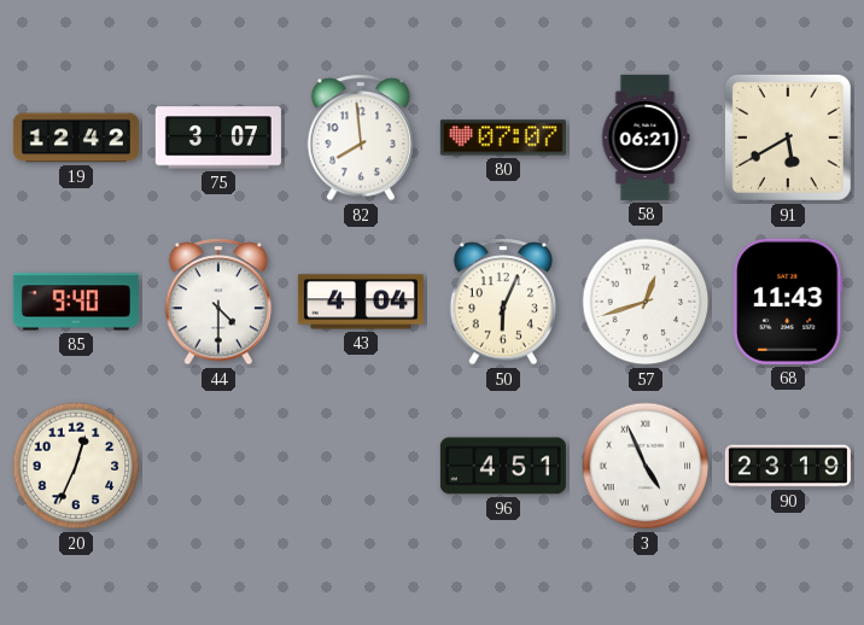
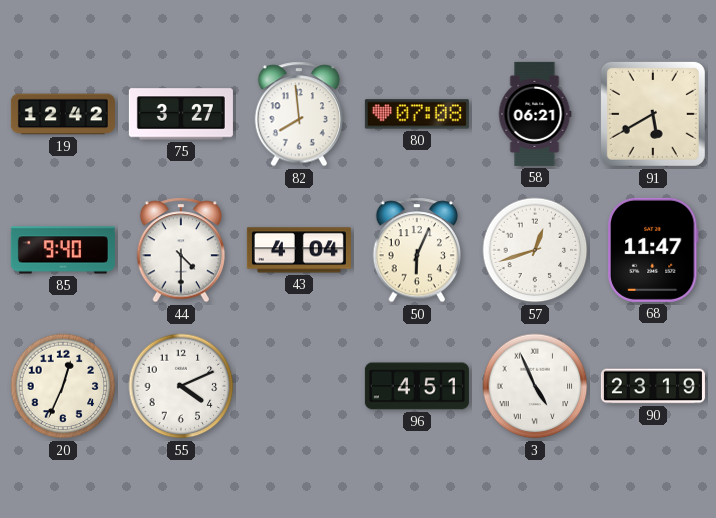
75: 3:07 -> 3:27 (181, 114)
80: 07:07 -> 07:08 (417, 114)
68: 11:43 -> 11:47 (653, 250)
55: none -> 4:11 (181, 386)
